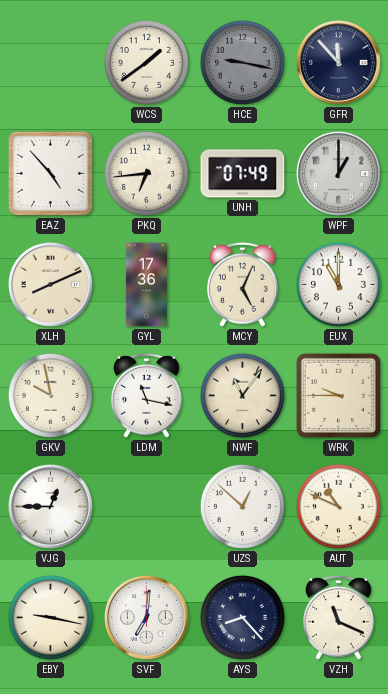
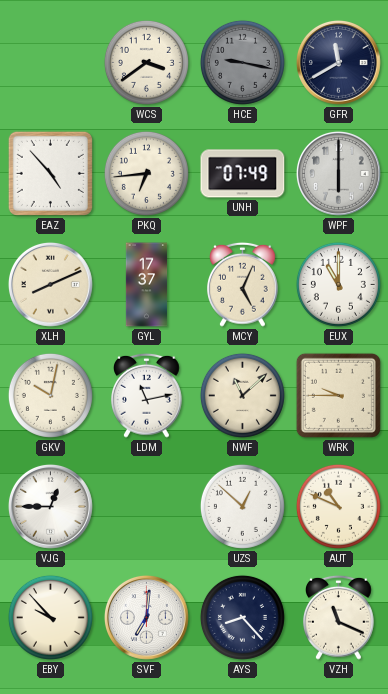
WCS: 1:39 -> 3:39 (146, 62)
GFR: 11:53 -> 11:40 (338, 62)
WPF: 1:00 -> 6:00 (338, 173)
GYL: 17:36 -> 17:37 (147, 285)
GKV: 9:58 -> 10:02 (50, 395)
LDM: 11:17 -> 11:13 (147, 395)
NWF: 11:06 -> 11:08 (242, 395)
EBY: 9:17 -> 9:53 (50, 617)
